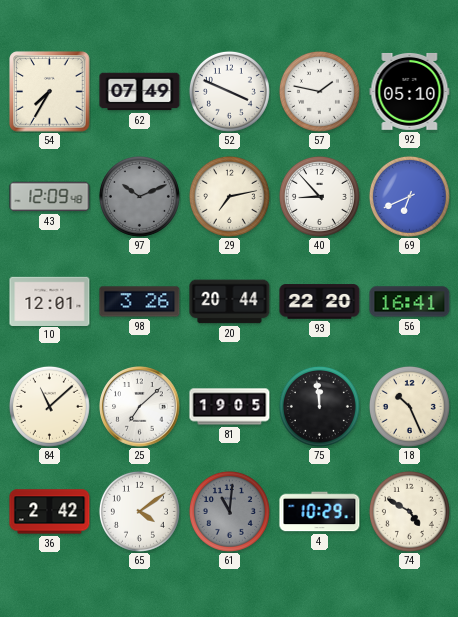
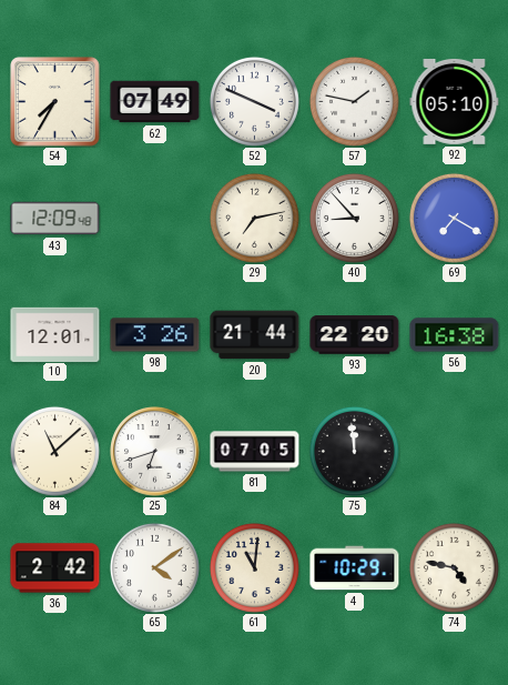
97: 10:11 -> none (139, 196)
69: 6:41 -> 7:20 (454, 218)
20: 20:44 -> 21:44 (255, 335)
56: 16:41 -> 16:38 (455, 335)
25: 7:08 -> 6:42 (155, 452)
81: 19:05 -> 07:05 (255, 452)
18: 10:26 -> none (409, 406)
61 dial: grey -> cream (254, 567)
74: 4:50 -> 4:47 (454, 567)
